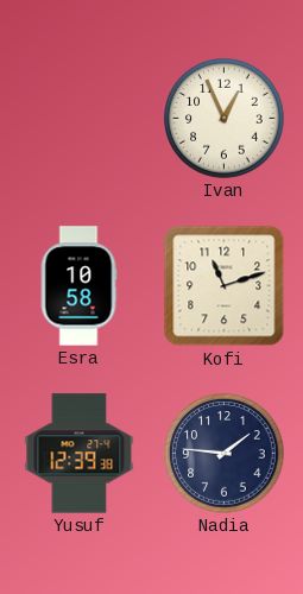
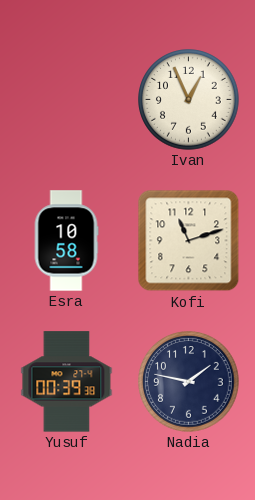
Yusuf: 12:39 -> 00:39 (67, 382)
Nadia: 1:46 -> 1:47 (189, 382)
